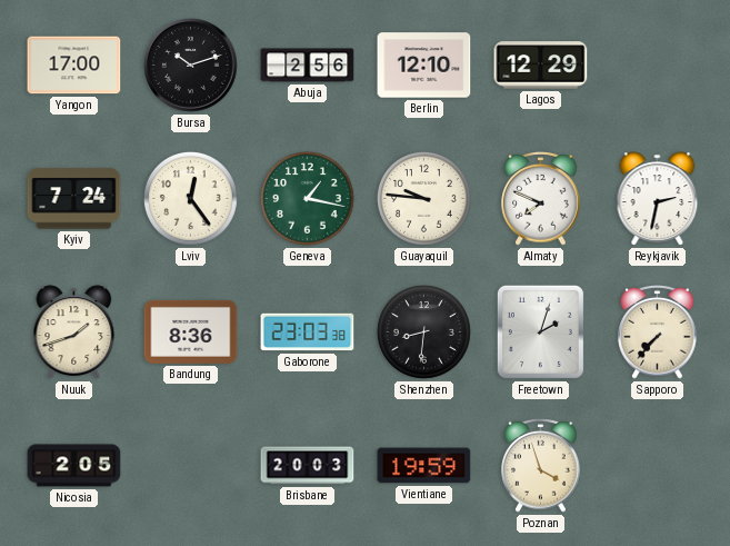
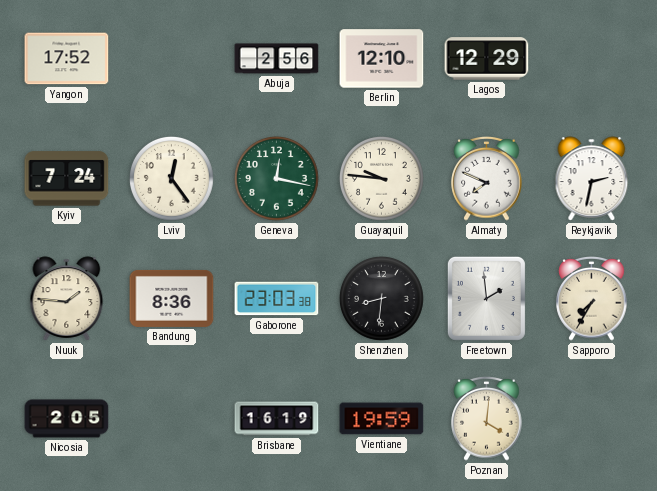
Yangon: 17:00 -> 17:52 (67, 59)
Bursa: 10:12 -> none (191, 66)
Geneva: 1:17 -> 12:17 (277, 179)
Nuuk: 1:42 -> 1:46 (67, 299)
Freetown: 2:03 -> 1:59 (486, 298)
Sapporo: 7:37 -> 7:35 (592, 299)
Brisbane: 20:03 -> 16:19 (277, 419)
Poznan: 3:57 -> 4:01 (487, 419)
